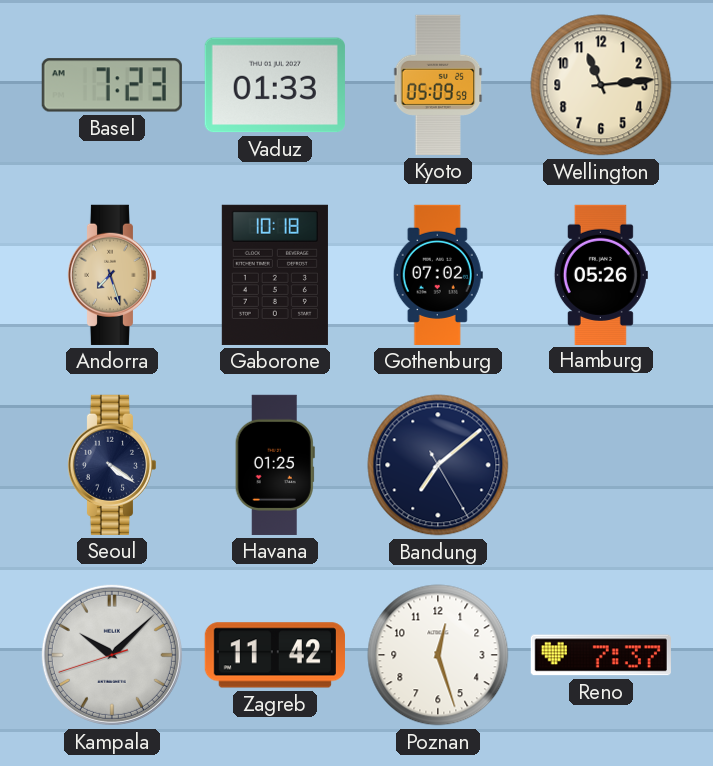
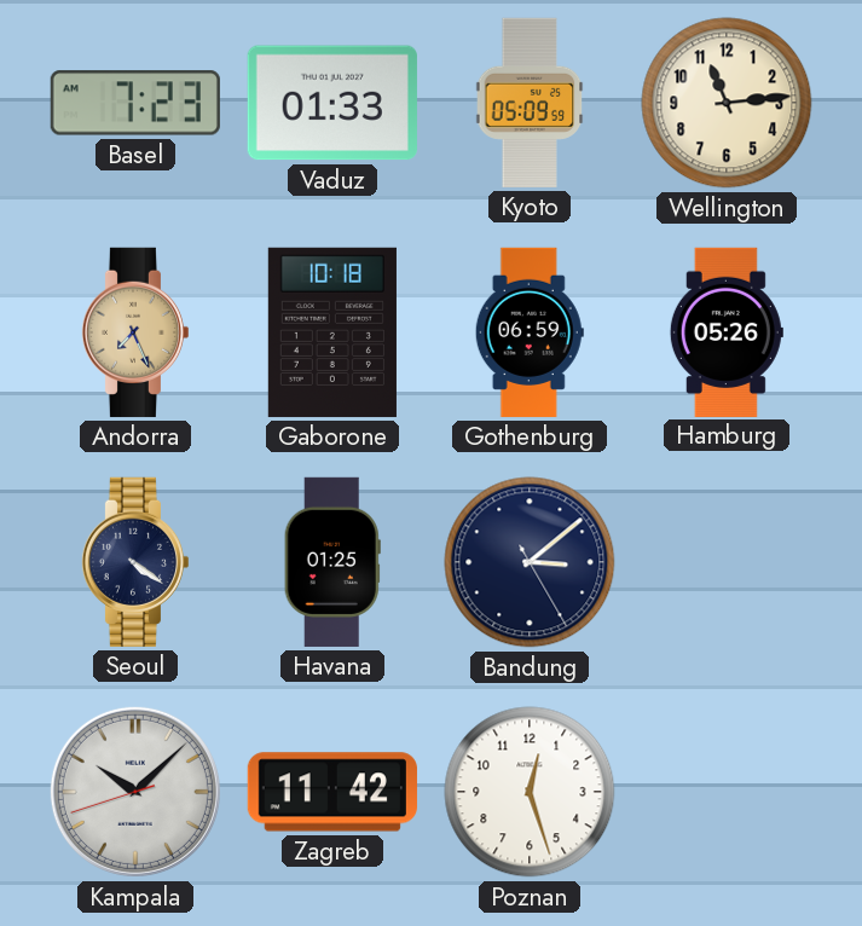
Andorra: 7:27 -> 7:26 (134, 332)
Gothenburg: 07:02 -> 06:59 (530, 332)
Bandung: 7:08 -> 3:08 (530, 562)
Reno: 7:37 -> none (601, 655)
